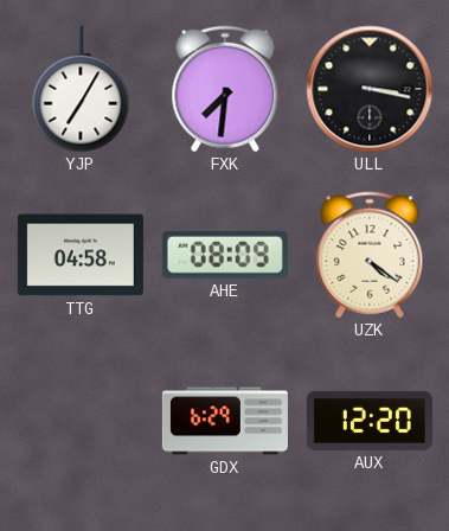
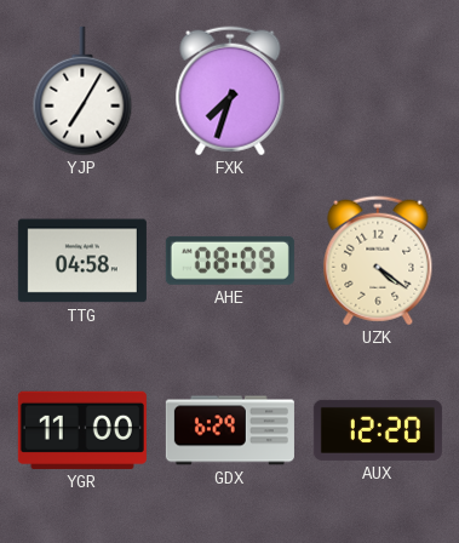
FXK: 7:31 -> 7:33 (230, 91)
ULL: 3:17 -> none (370, 89)
YGR: none -> 11:00 (82, 430)
